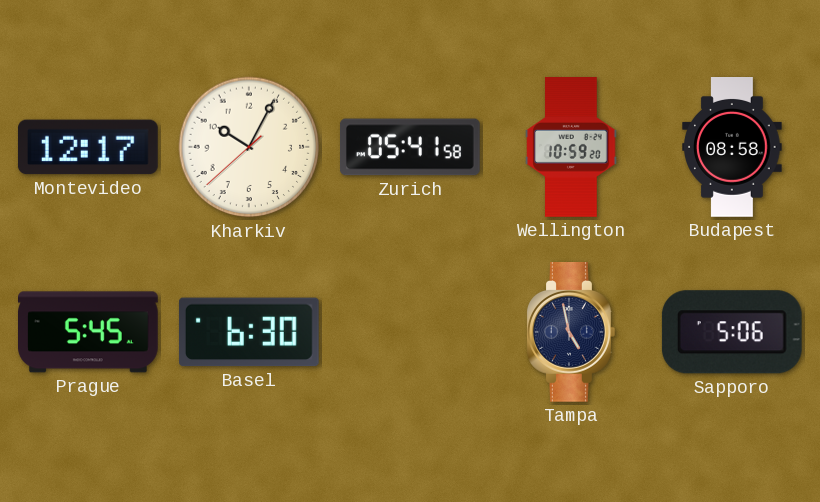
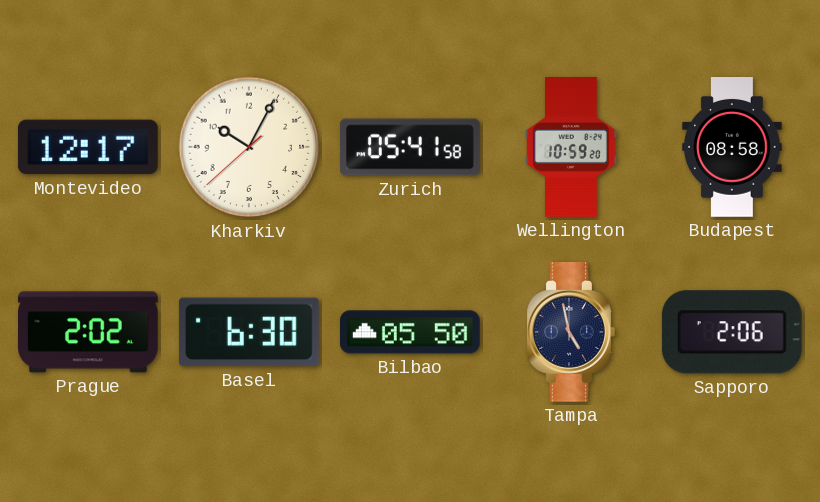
Prague: 5:45 -> 2:02 (89, 332)
Bilbao: none -> 05:50 (410, 332)
Sapporo: 5:06 -> 2:06 (732, 332)
